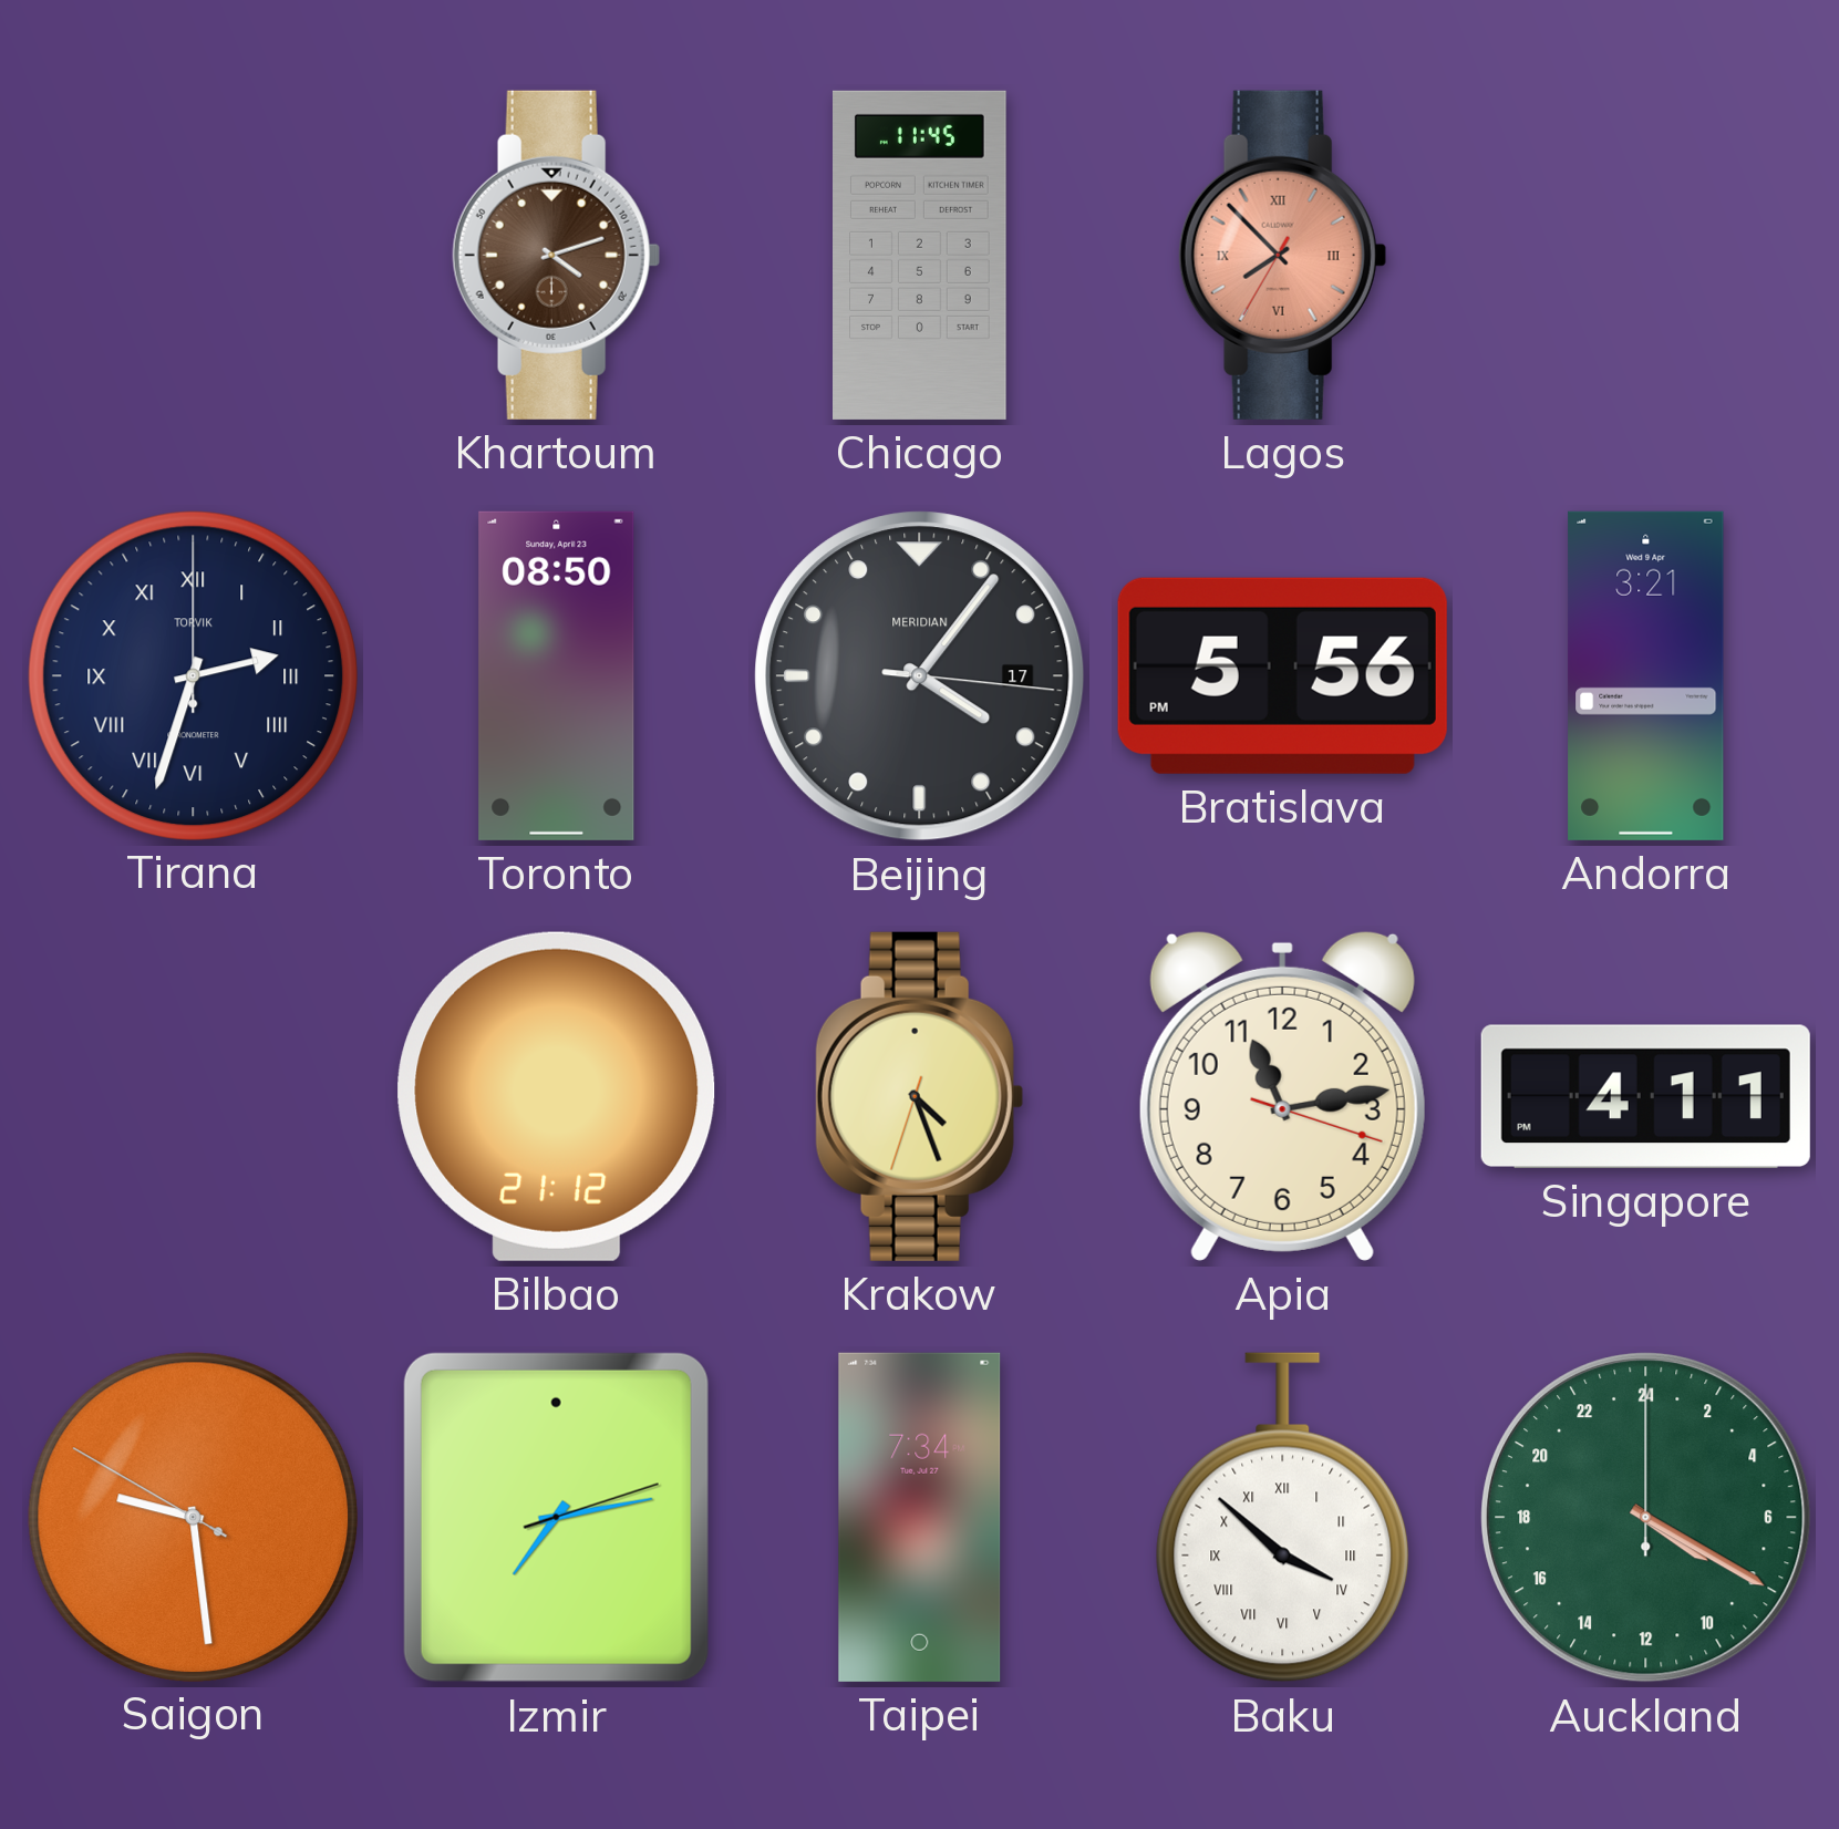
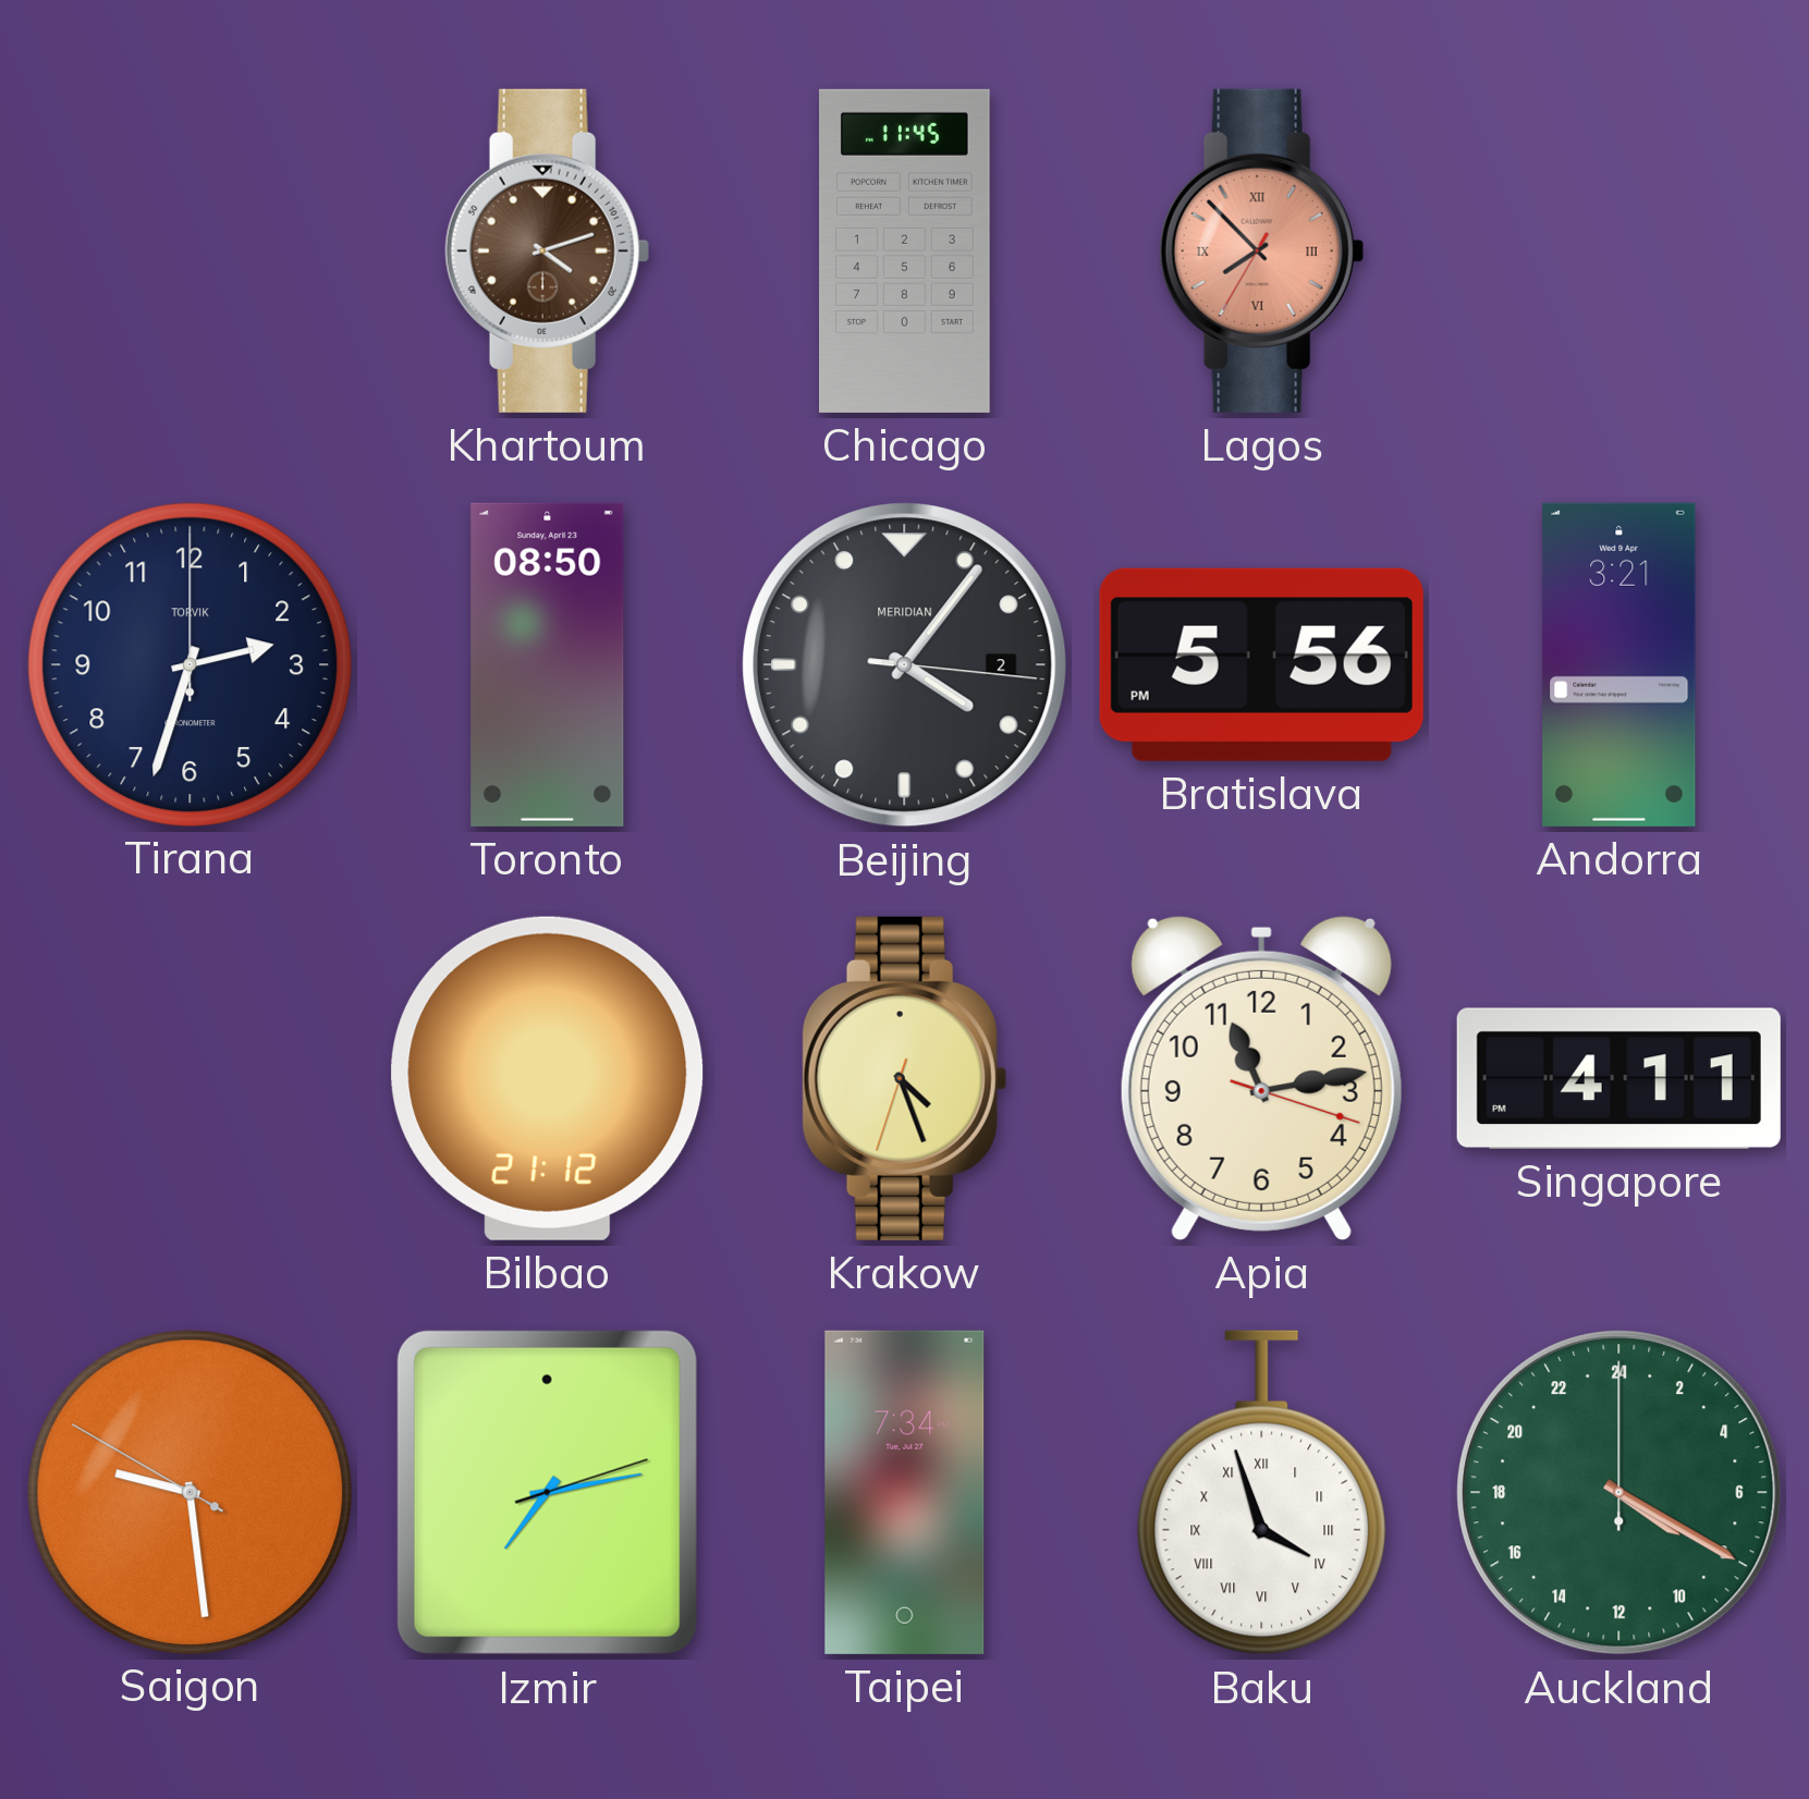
Tirana numerals: Roman -> Arabic (190, 664)
Beijing date: 17 -> 2 (905, 665)
Baku: 3:52 -> 3:57 (1262, 1493)
